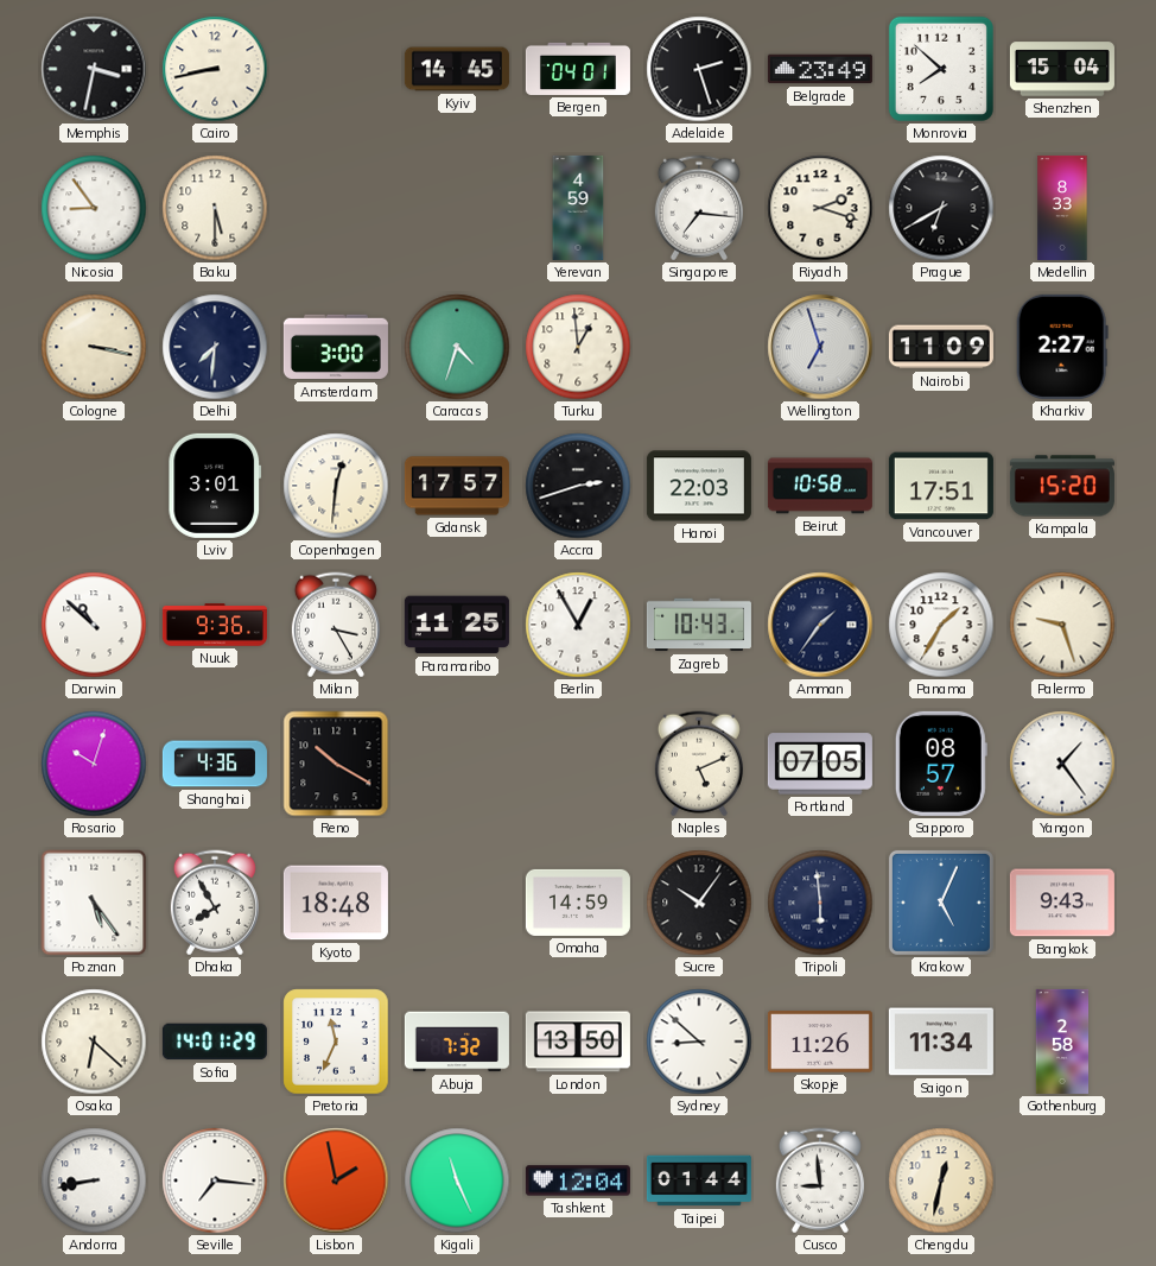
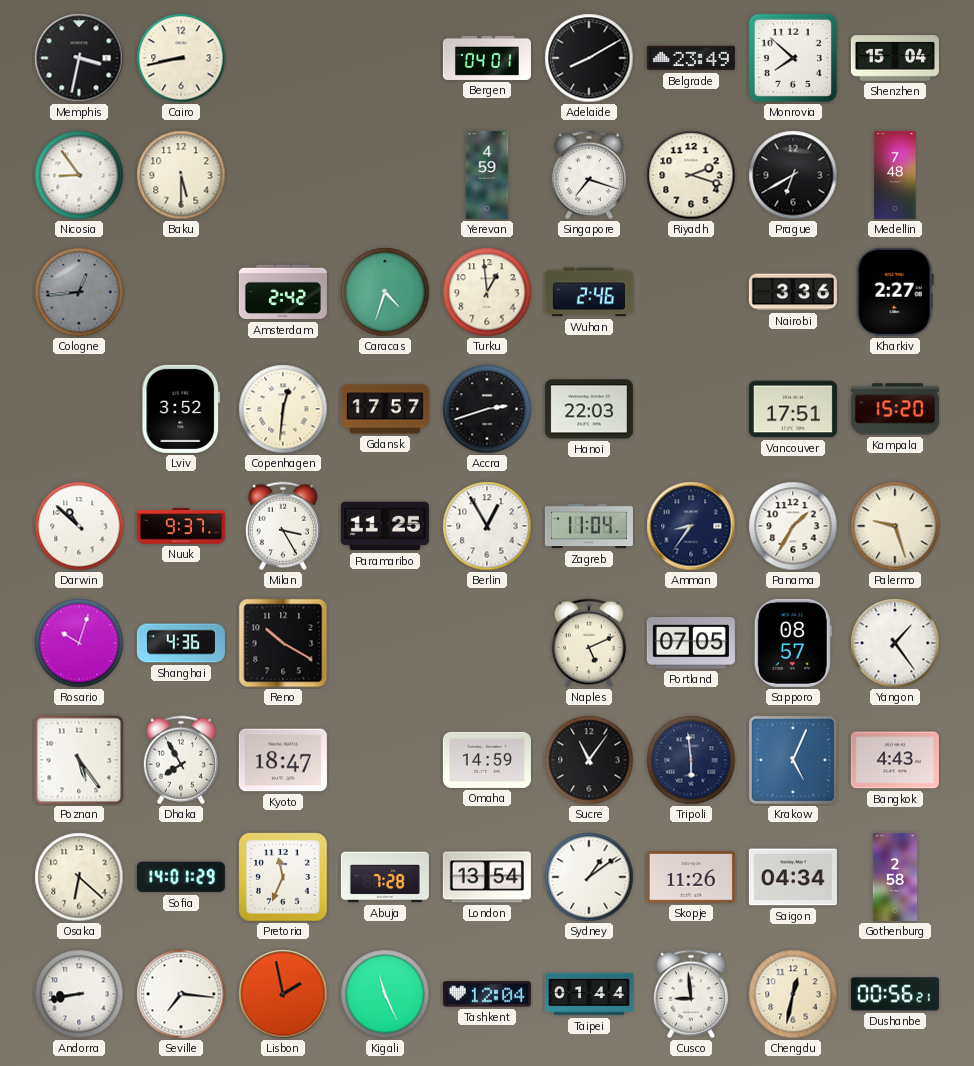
Kyiv: 14:45 -> none (457, 69)
Adelaide: 2:27 -> 8:10 (589, 58)
Singapore: 7:16 -> 7:18 (589, 175)
Medellin: 8:33 -> 7:48 (895, 175)
Cologne: 3:17 -> 12:44 (79, 292)
Cologne dial: cream -> grey (79, 292)
Delhi: 7:31 -> none (215, 347)
Amsterdam: 3:00 -> 2:42 (283, 292)
Wuhan: none -> 2:46 (589, 292)
Wellington: 6:57 -> none (820, 347)
Nairobi: 11:09 -> 3:36 (793, 292)
Lviv: 3:01 -> 3:52 (181, 409)
Beirut: 10:58 -> none (820, 486)
Nuuk: 9:36 -> 9:37 (181, 526)
Zagreb: 10:43 -> 11:04 (589, 526)
Amman: 1:36 -> 8:36 (691, 526)
Kyoto: 18:48 -> 18:47 (283, 760)
Sucre: 10:06 -> 11:06 (589, 760)
Bangkok: 9:43 -> 4:43 (895, 760)
Abuja: 7:32 -> 7:28 (385, 877)
London: 13:50 -> 13:54 (487, 877)
Sydney: 8:52 -> 1:09 (589, 877)
Saigon: 11:34 -> 04:34 (793, 877)
Dushanbe: none -> 00:56 (895, 994)
